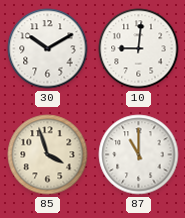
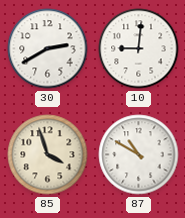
30: 10:10 -> 2:40 (48, 49)
87: 11:00 -> 10:50 (139, 155)
